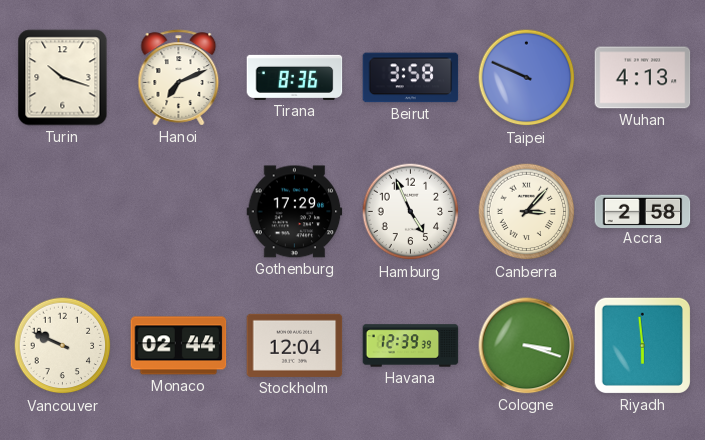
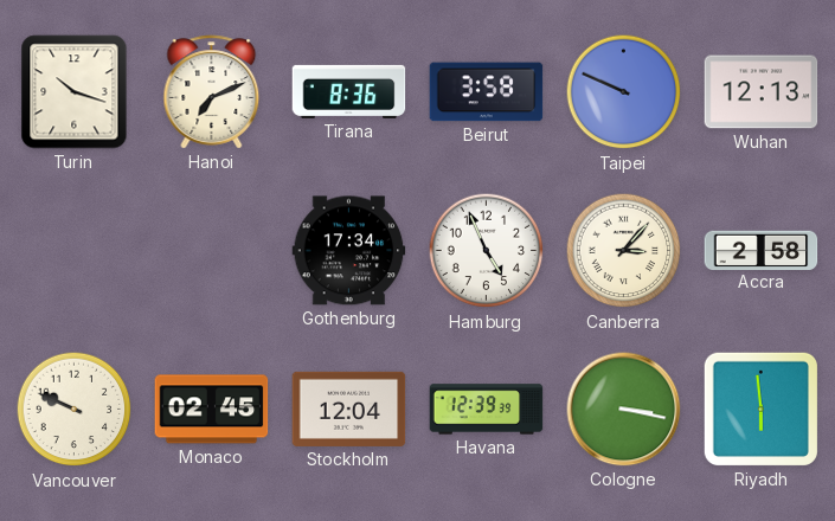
Wuhan: 4:13 -> 12:13 (762, 92)
Gothenburg: 17:29 -> 17:34 (349, 251)
Monaco: 02:44 -> 02:45 (212, 410)
Cologne: 3:18 -> 3:17 (624, 410)
